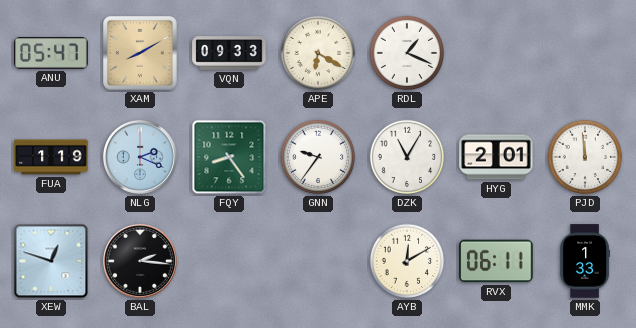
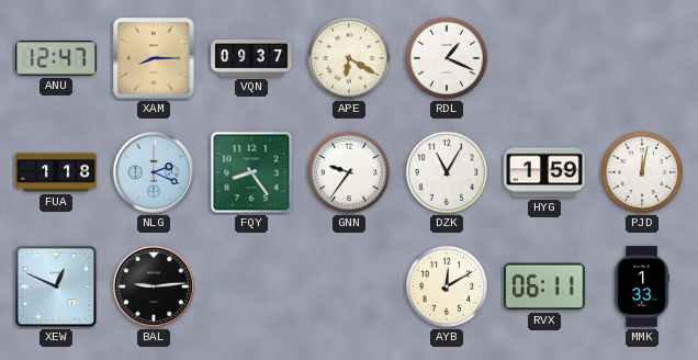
ANU: 05:47 -> 12:47 (56, 58)
XAM: 8:10 -> 8:15 (155, 59)
VQN: 09:33 -> 09:37 (251, 58)
FUA: 1:19 -> 1:18 (56, 172)
HYG: 2:01 -> 1:59 (544, 172)
PJD: 11:59 -> 12:02 (642, 172)
XEW: 12:48 -> 12:49 (56, 286)
BAL: 2:16 -> 9:14 (154, 286)
